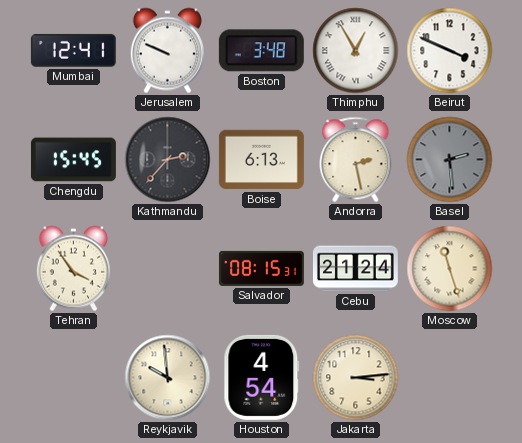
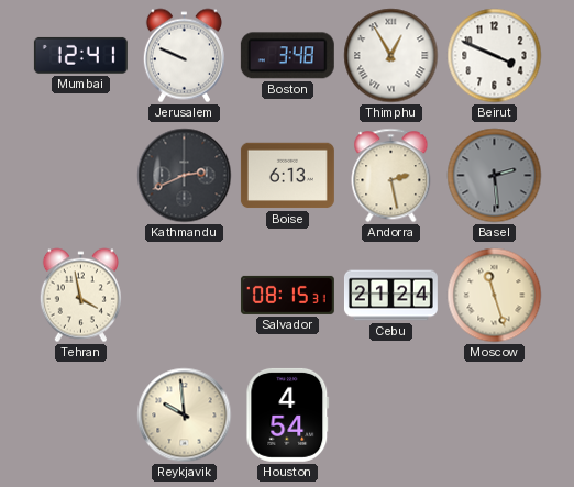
Chengdu: 15:45 -> none (73, 160)
Kathmandu: 2:37 -> 2:41 (185, 176)
Tehran: 3:54 -> 3:58 (80, 296)
Jakarta: 3:14 -> none (356, 378)
